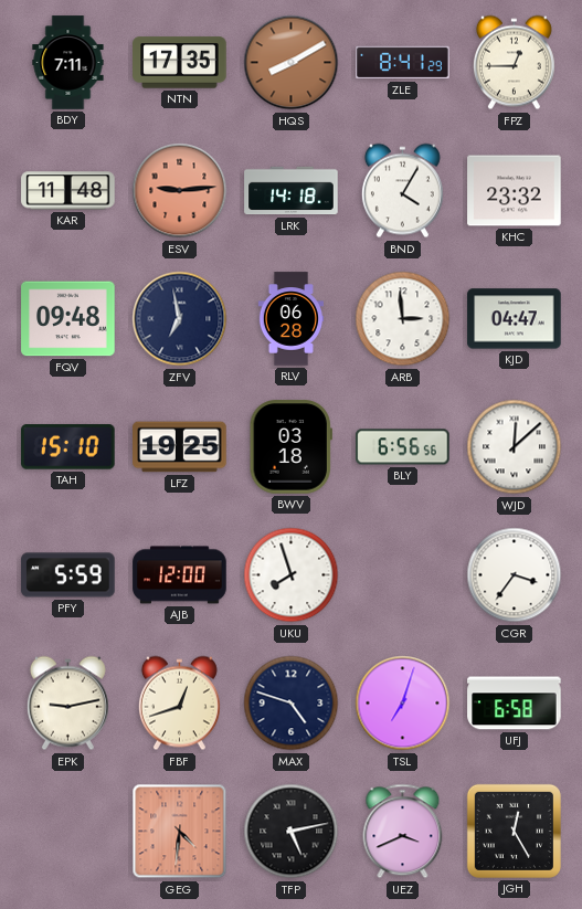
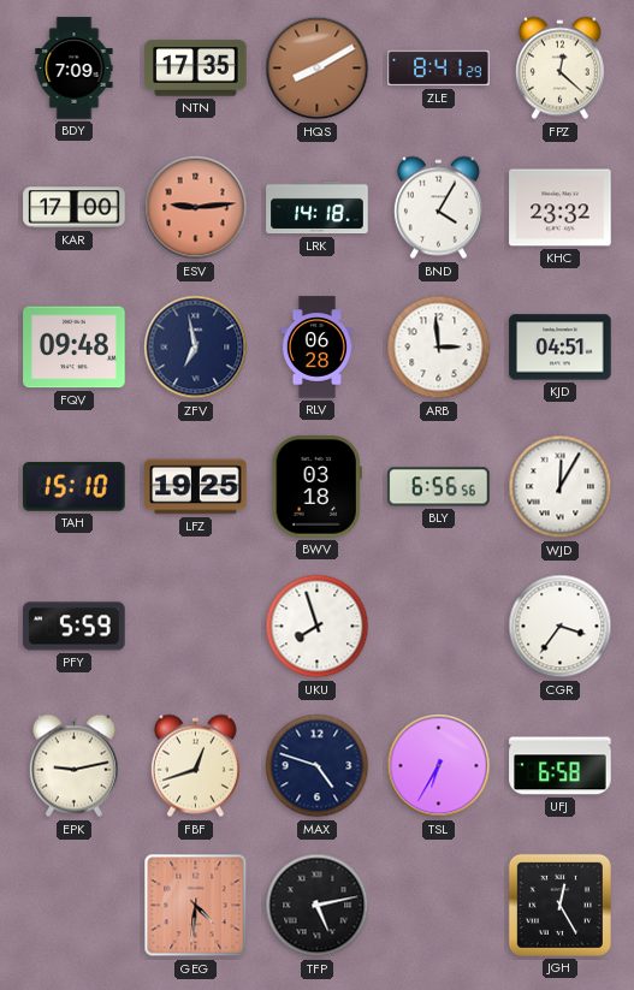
BDY: 7:11 -> 7:09 (75, 69)
FPZ: 12:45 -> 12:22 (559, 69)
KAR: 11:48 -> 17:00 (75, 208)
KJD: 04:47 -> 04:51 (561, 348)
WJD: 12:08 -> 12:05 (561, 487)
AJB: 12:00 -> none (180, 575)
TSL: 7:03 -> 6:35 (439, 766)
UEZ: 3:41 -> none (403, 832)
